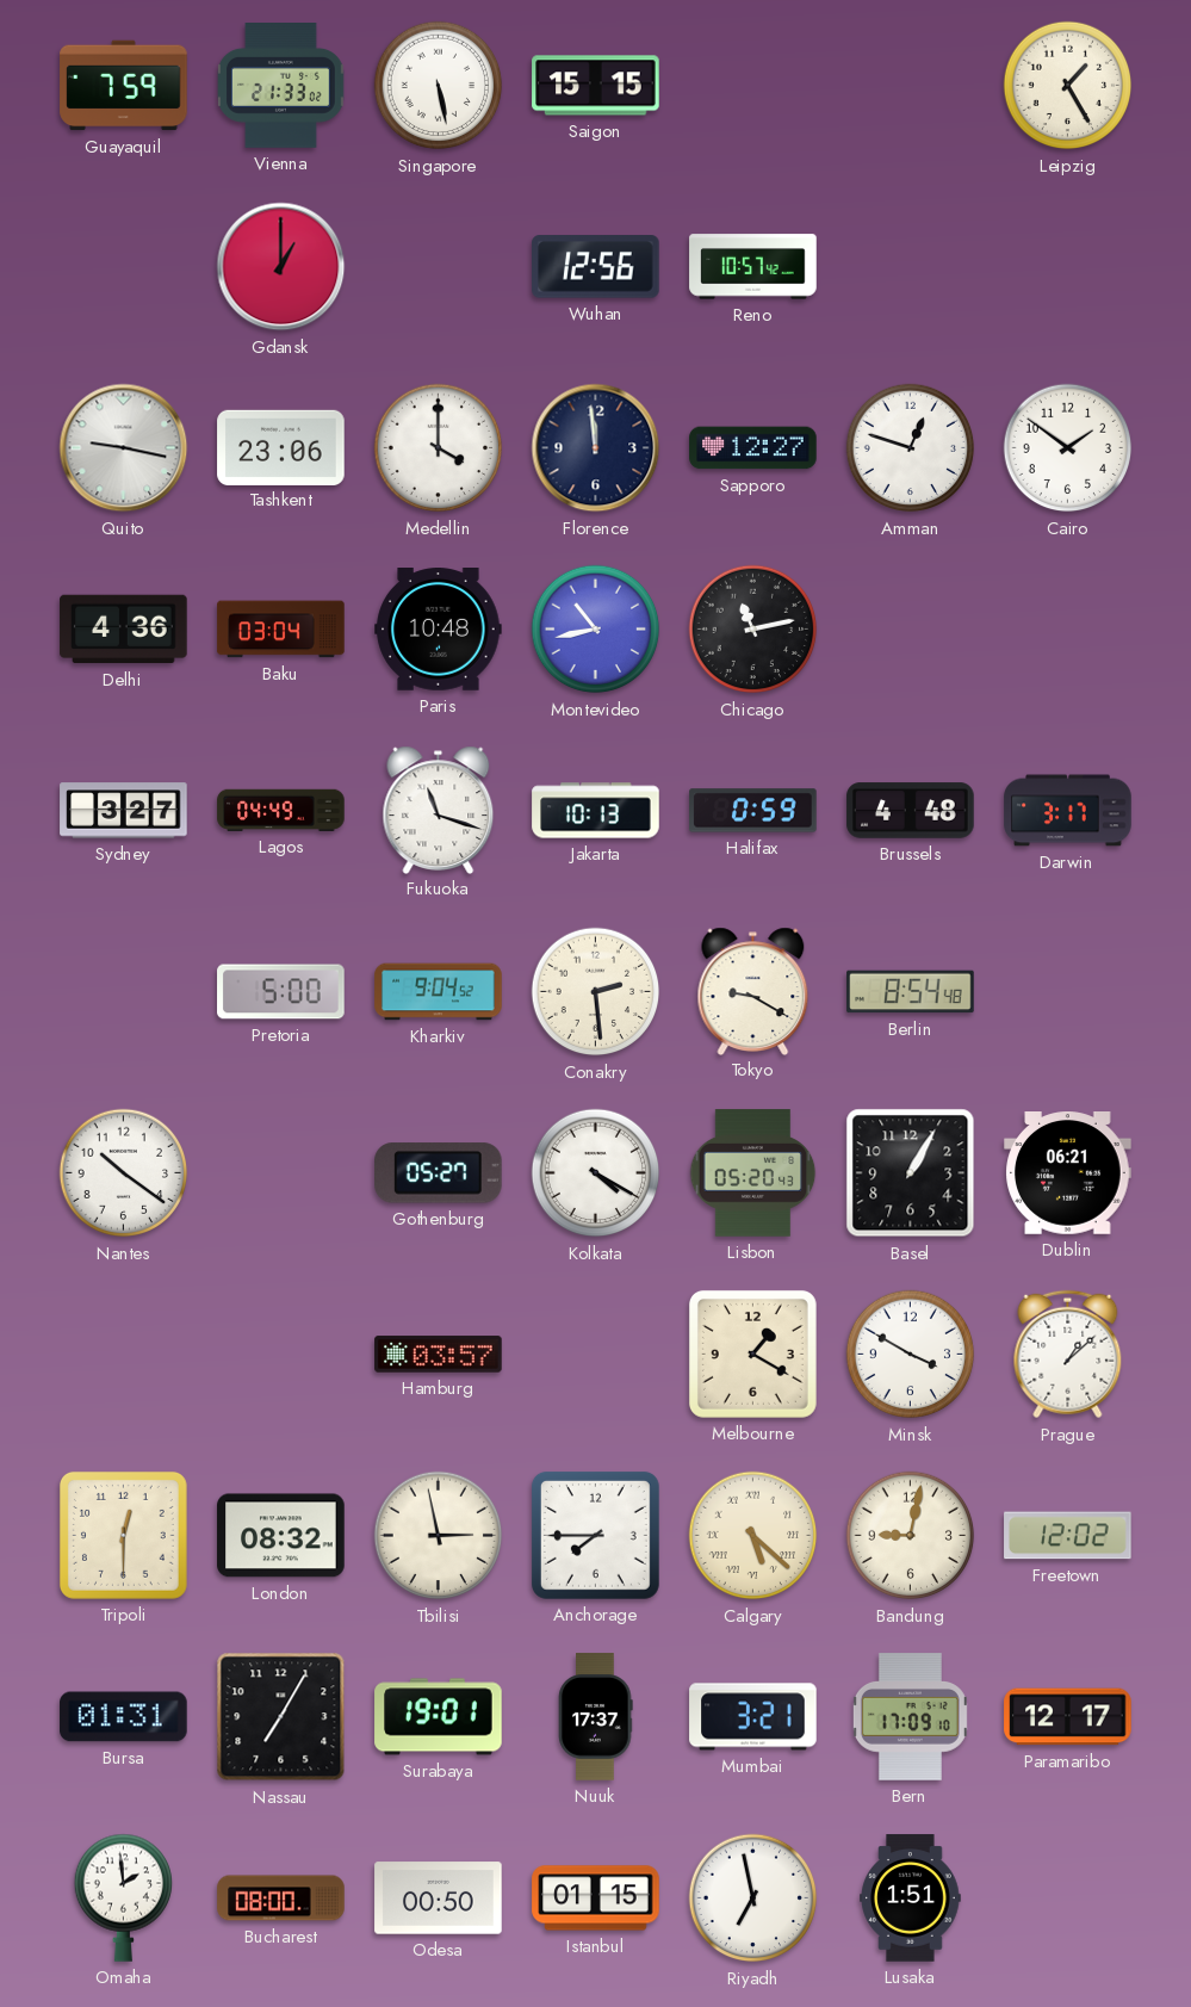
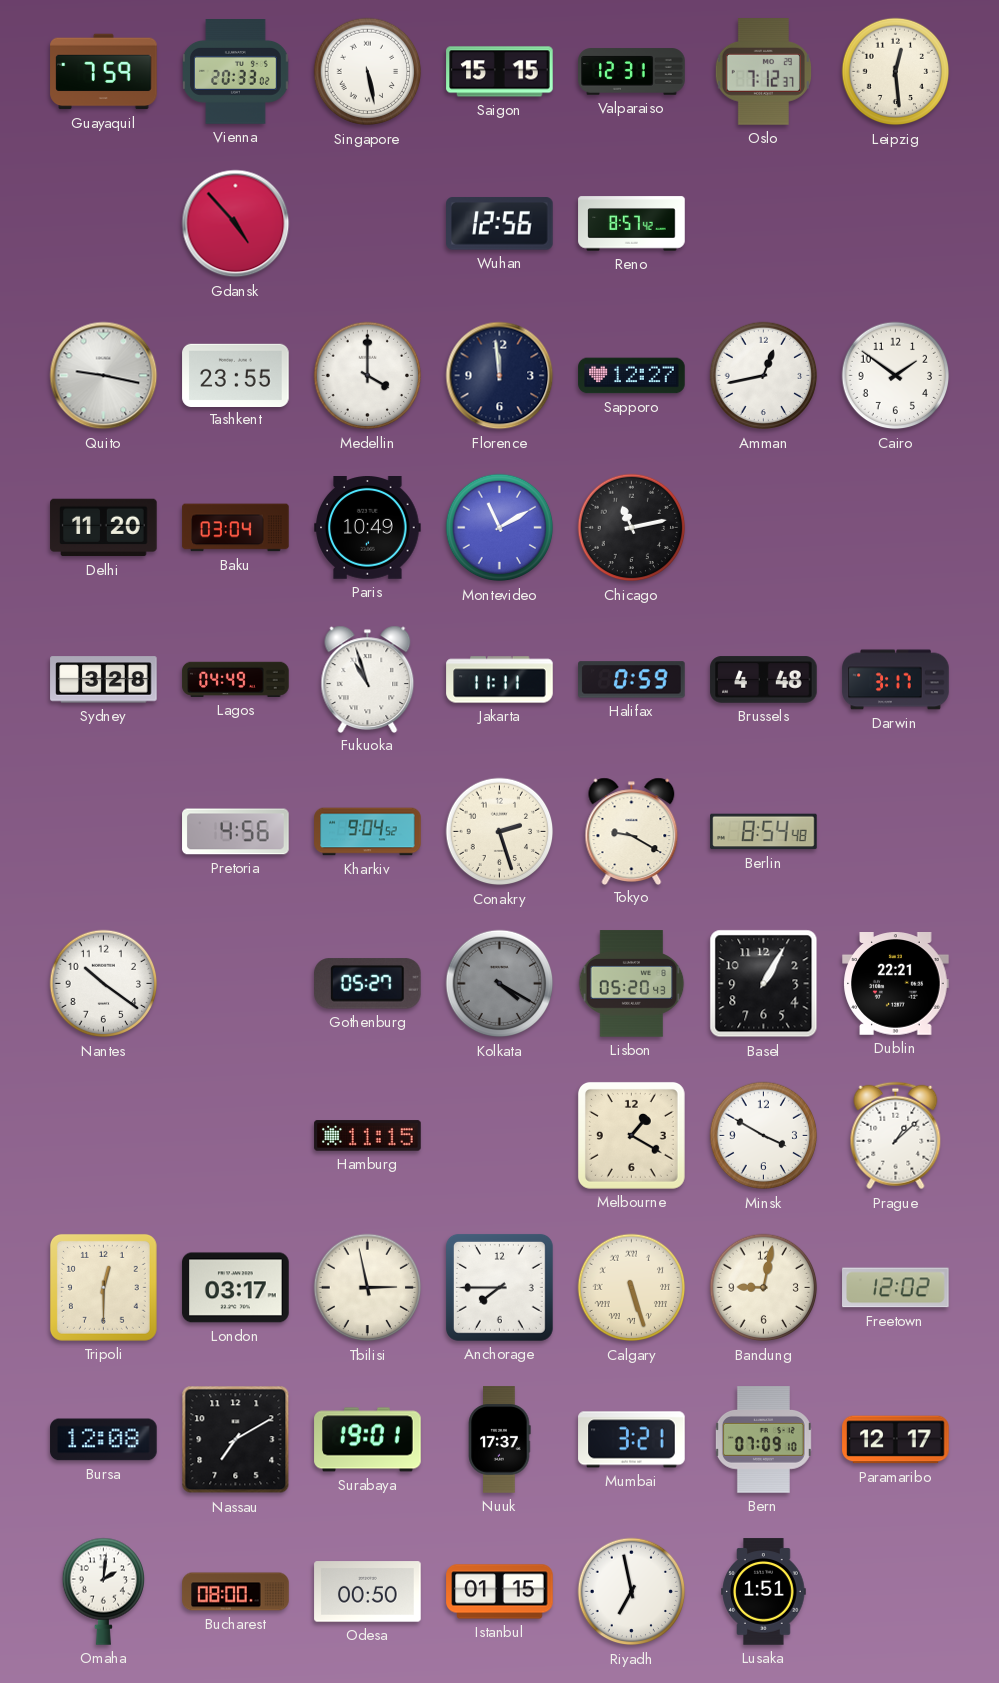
Vienna: 21:33 -> 20:33 (236, 72)
Valparaiso: none -> 12:31 (632, 72)
Oslo: none -> 7:12 (763, 72)
Leipzig: 1:25 -> 12:29 (896, 72)
Gdansk: 1:00 -> 4:53 (236, 224)
Reno: 10:57 -> 8:57 (632, 224)
Tashkent: 23:06 -> 23:55 (236, 375)
Amman: 12:48 -> 12:43 (764, 376)
Delhi: 4:36 -> 11:20 (104, 528)
Paris: 10:48 -> 10:49 (368, 528)
Montevideo: 10:43 -> 11:10 (500, 528)
Sydney: 3:27 -> 3:28 (104, 680)
Fukuoka: 11:18 -> 10:57 (368, 679)
Jakarta: 10:13 -> 11:11 (500, 680)
Pretoria: 5:00 -> 4:56 (236, 832)
Conakry: 2:29 -> 2:27 (500, 832)
Kolkata dial: white -> grey (500, 984)
Dublin: 06:21 -> 22:21 (896, 984)
Hamburg: 03:57 -> 11:15 (368, 1136)
London: 08:32 -> 03:17 (236, 1288)
Calgary: 5:22 -> 5:27 (632, 1288)
Bursa: 01:31 -> 12:08 (104, 1440)
Nassau: 7:05 -> 7:10 (236, 1440)
Bern: 17:09 -> 07:09 (763, 1440)
Omaha: 1:59 -> 2:01 (103, 1591)
